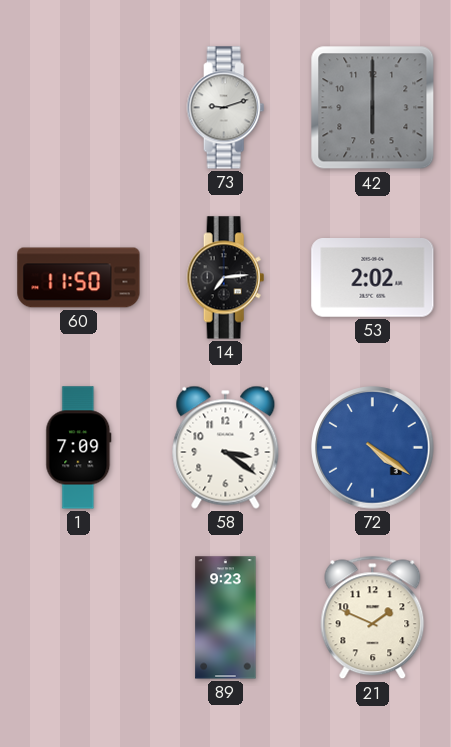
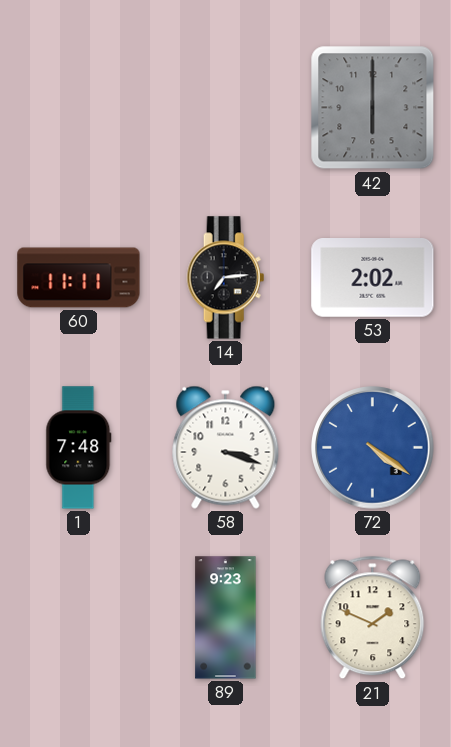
73: 9:12 -> none (226, 108)
60: 11:50 -> 11:11 (79, 278)
1: 7:09 -> 7:48 (79, 448)
58: 3:21 -> 3:18 (226, 447)
